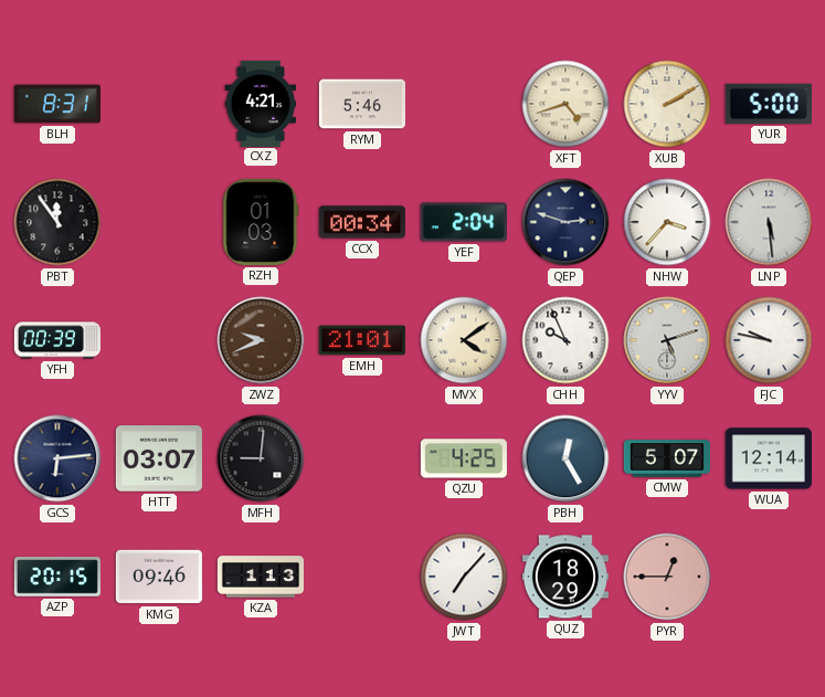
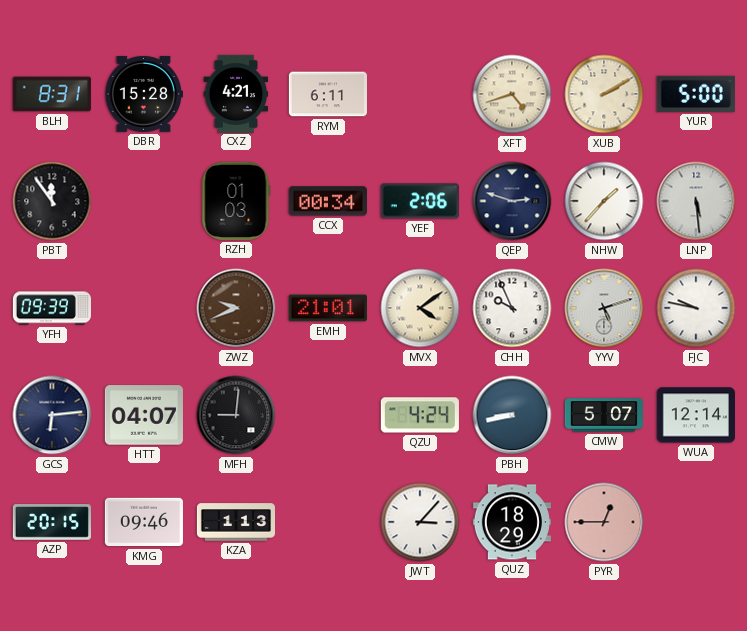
DBR: none -> 15:28 (144, 94)
RYM: 5:46 -> 6:11 (328, 94)
YEF: 2:04 -> 2:06 (420, 201)
NHW: 3:37 -> 1:37 (604, 201)
YFH: 00:39 -> 09:39 (51, 308)
HTT: 03:07 -> 04:07 (144, 415)
QZU: 4:25 -> 4:24 (420, 415)
PBH: 12:25 -> 8:43 (512, 415)
JWT: 7:07 -> 3:07 (420, 522)
